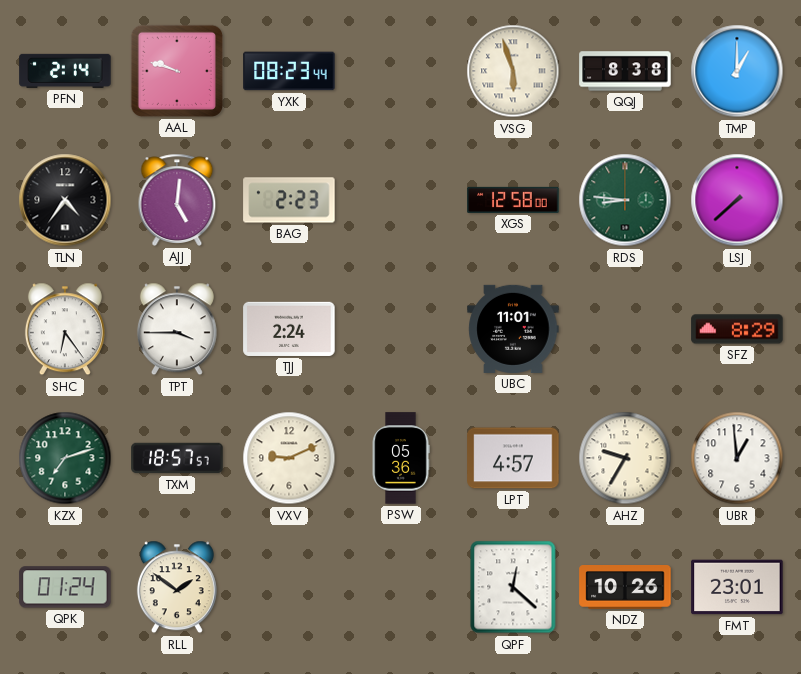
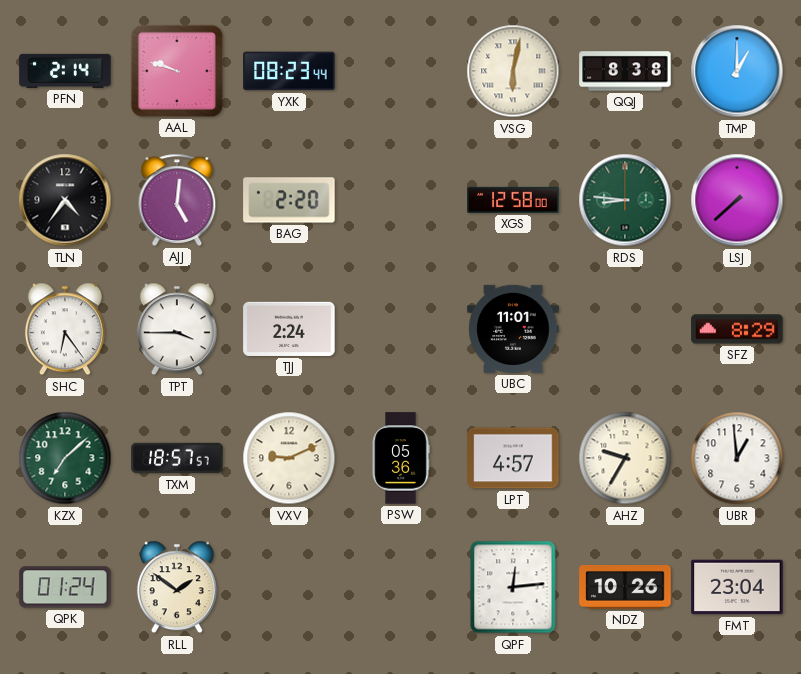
VSG: 5:57 -> 6:02 (513, 71)
BAG: 2:23 -> 2:20 (289, 200)
KZX: 7:12 -> 7:08 (65, 458)
QPF: 12:22 -> 12:14 (513, 587)
FMT: 23:01 -> 23:04 (737, 587)
